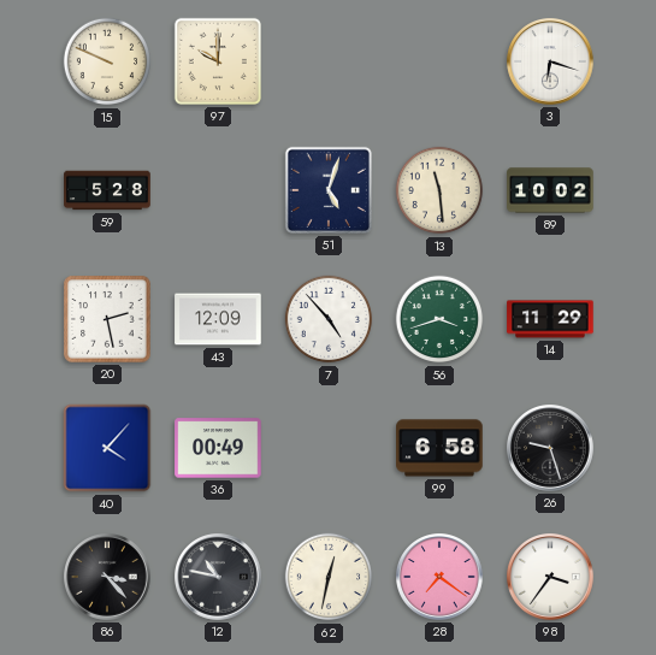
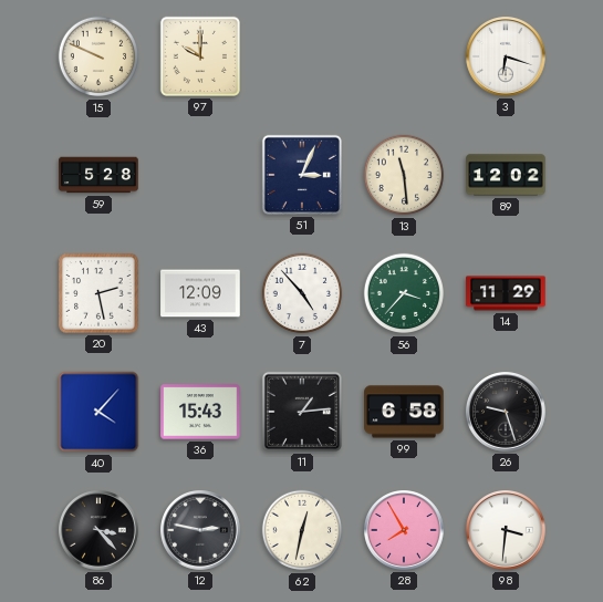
51: 5:03 -> 3:04 (302, 175)
89: 10:02 -> 12:02 (506, 175)
56: 3:42 -> 3:37 (404, 293)
36: 00:49 -> 15:43 (200, 412)
11: none -> 1:14 (302, 412)
12: 10:47 -> 2:47 (201, 531)
28: 7:21 -> 7:55 (405, 531)
98: 3:36 -> 3:31 (507, 531)
